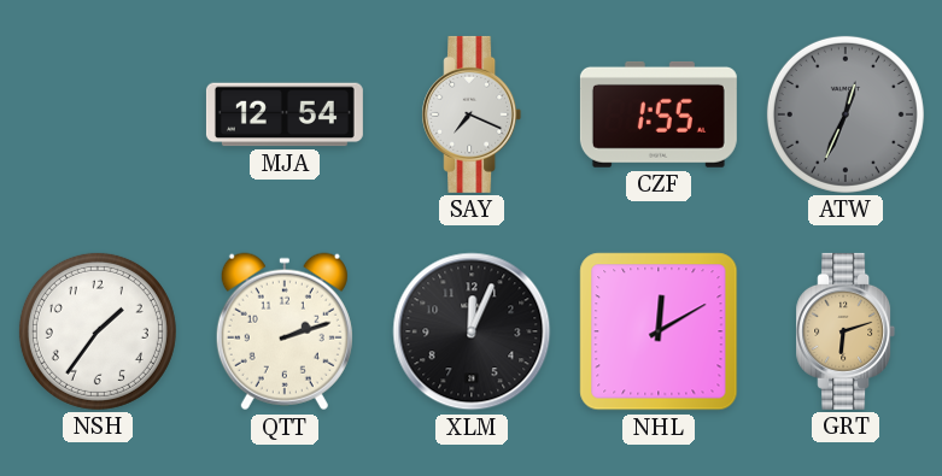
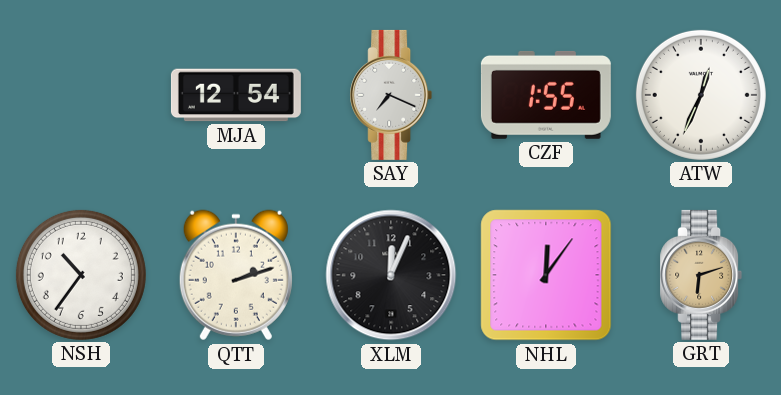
ATW dial: grey -> white (701, 95)
NSH: 1:36 -> 10:36 (81, 275)
NHL: 12:10 -> 12:06 (546, 275)
